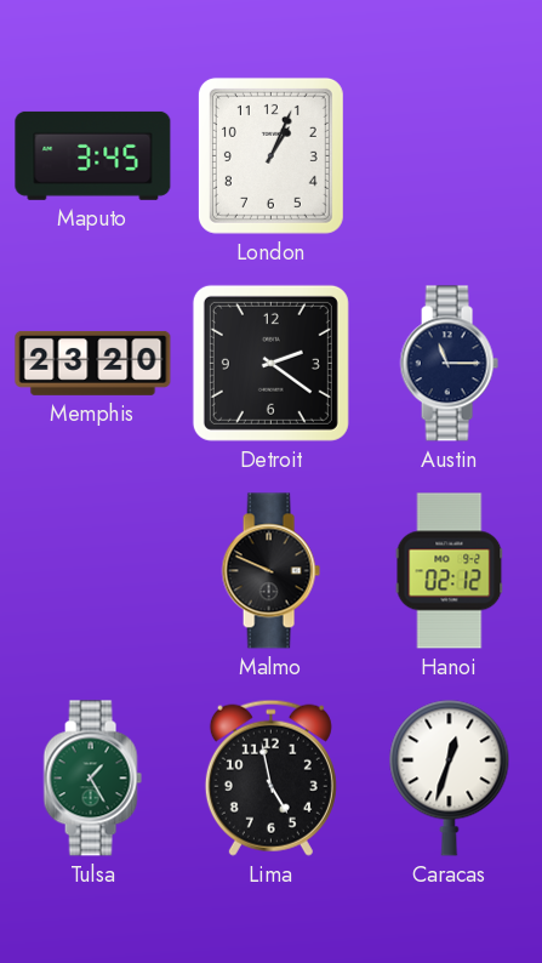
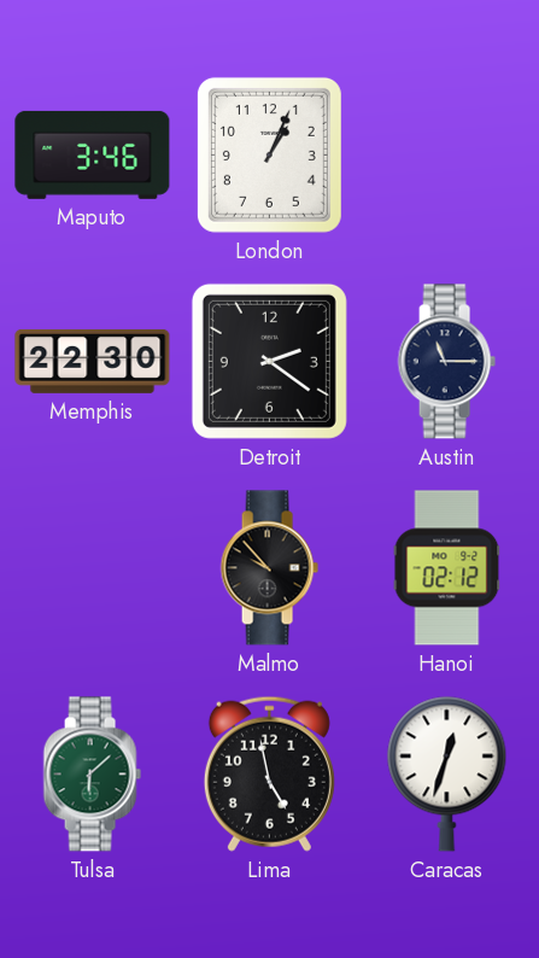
Maputo: 3:45 -> 3:46 (93, 154)
Memphis: 23:20 -> 22:30 (93, 361)
Malmo: 9:49 -> 9:53 (269, 568)
Tulsa: 1:25 -> 6:08 (92, 775)
